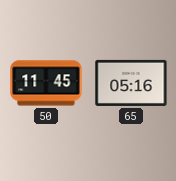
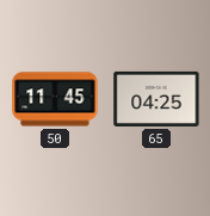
65: 05:16 -> 04:25 (156, 99)
